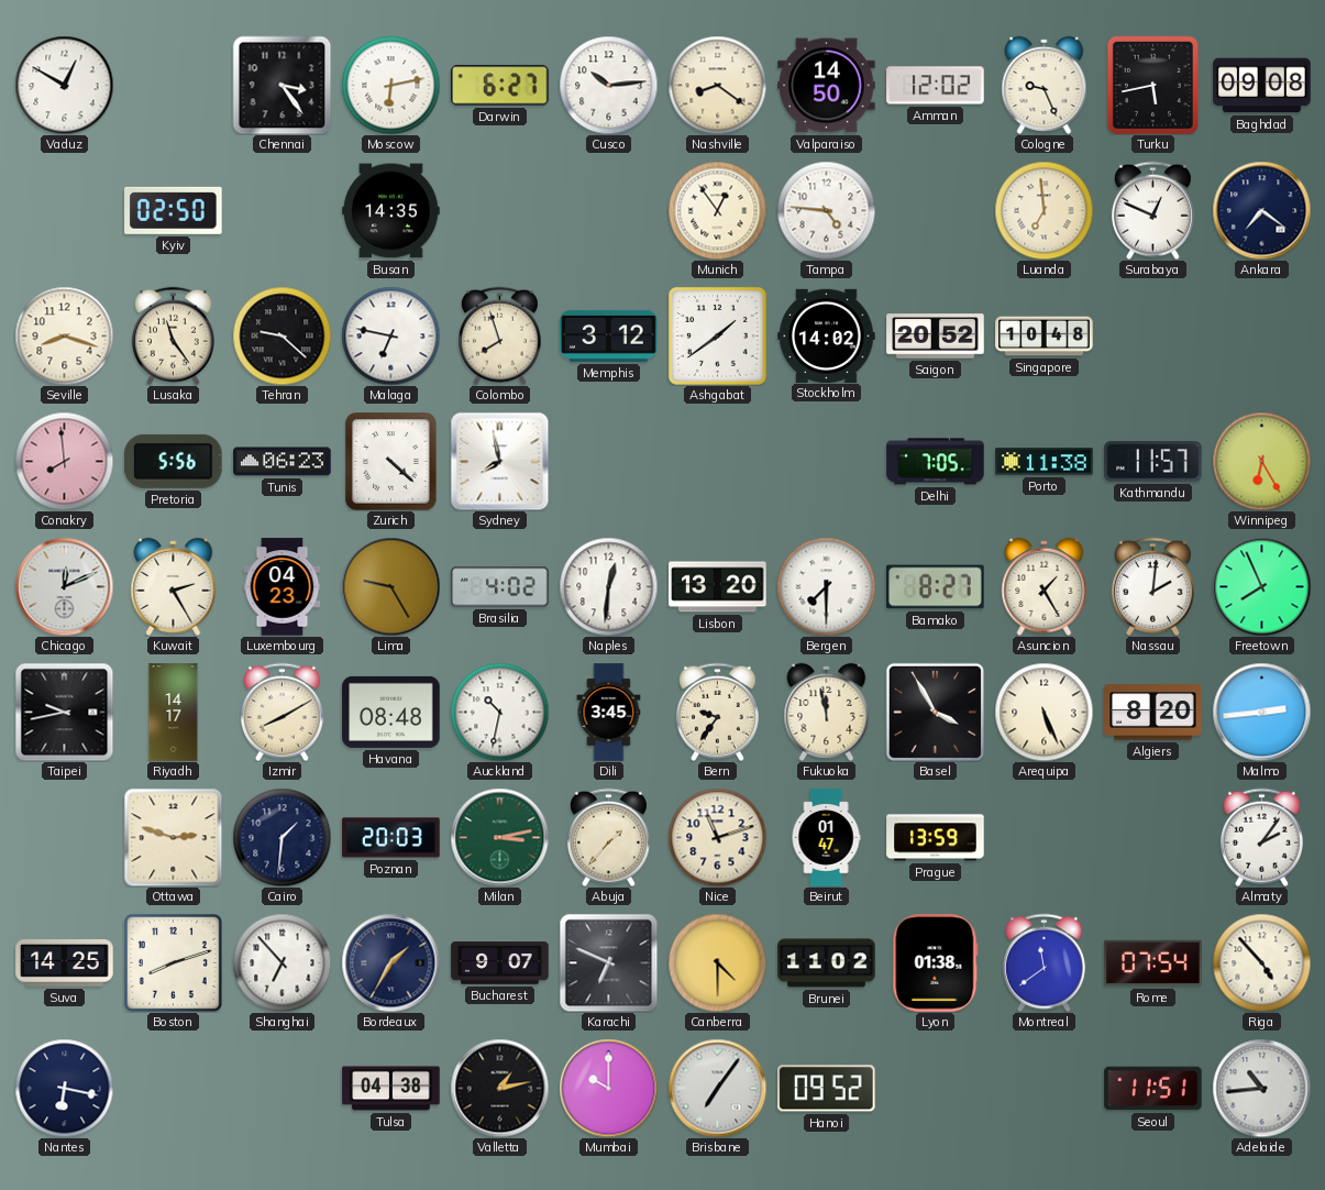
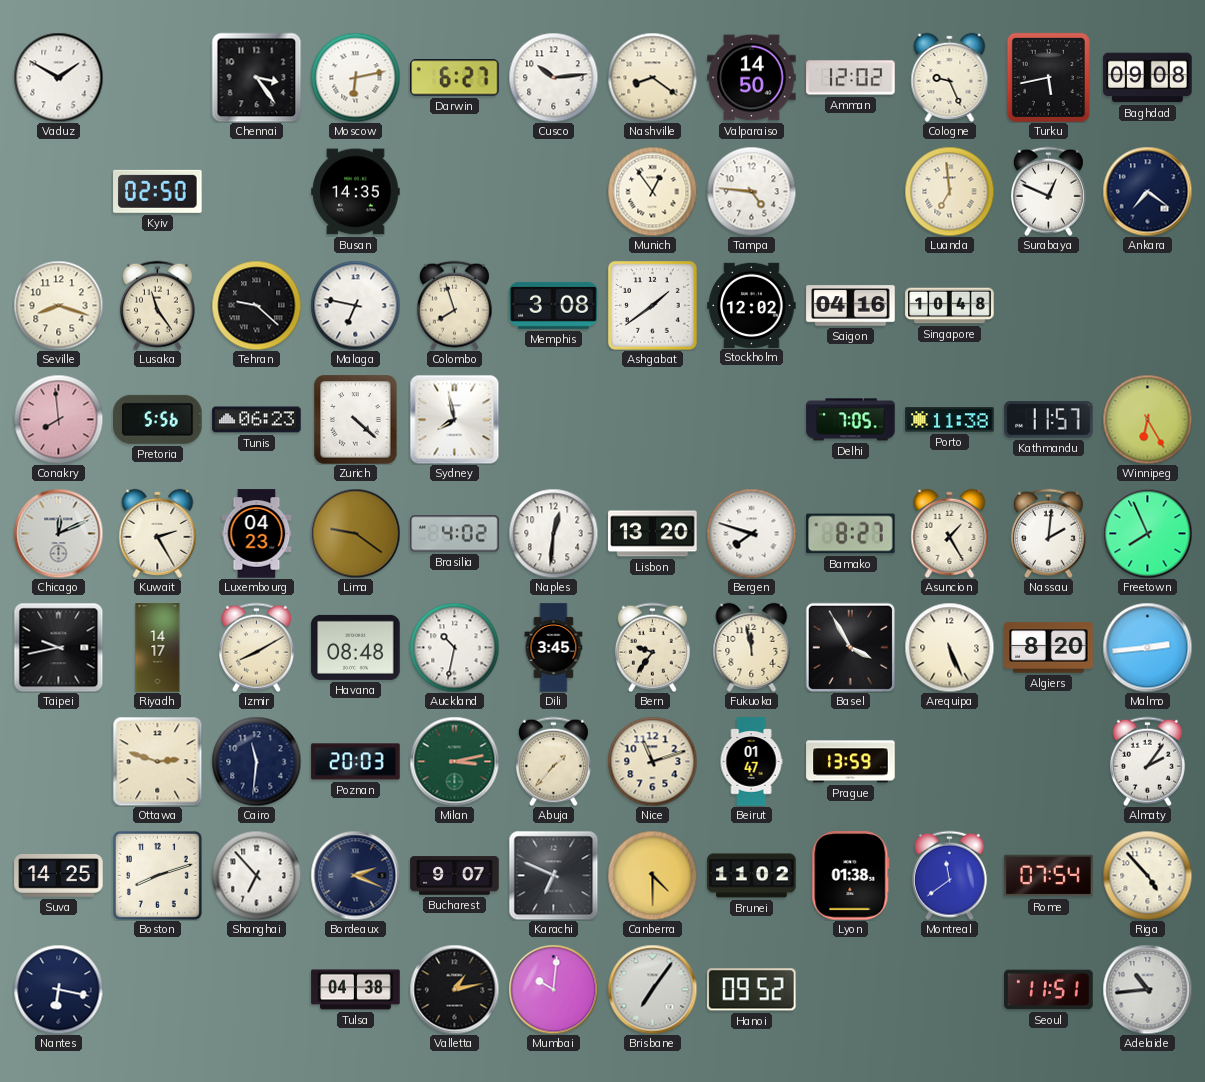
Vaduz: 12:50 -> 1:50 (58, 77)
Memphis: 3:12 -> 3:08 (554, 305)
Stockholm: 14:02 -> 12:02 (752, 305)
Saigon: 20:52 -> 04:16 (851, 306)
Lima: 9:25 -> 9:21 (355, 533)
Bergen: 7:30 -> 7:48 (751, 533)
Cairo: 1:31 -> 11:31 (256, 761)
Bordeaux: 1:35 -> 2:19 (355, 875)
Mumbai: 10:00 -> 10:01 (553, 989)
